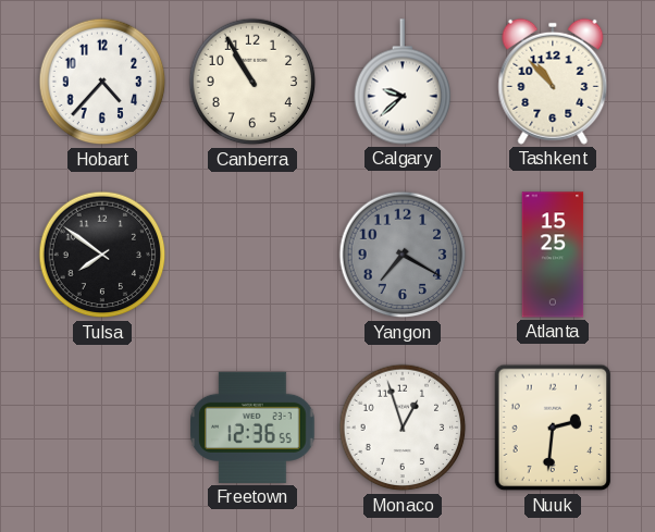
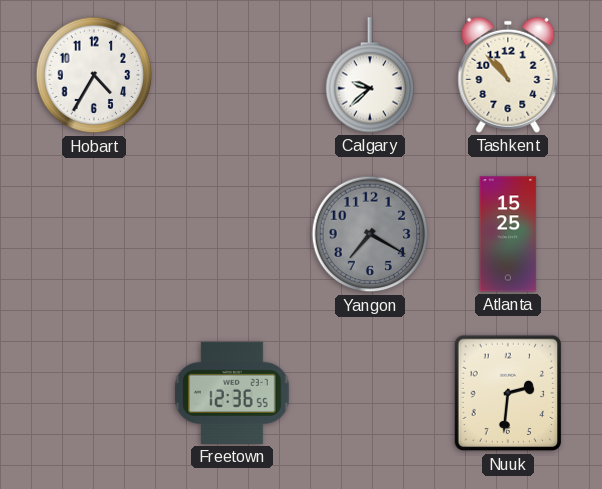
Hobart: 4:37 -> 4:35 (94, 75)
Canberra: 10:55 -> none (252, 82)
Tulsa: 7:51 -> none (102, 255)
Monaco: 12:57 -> none (403, 428)
